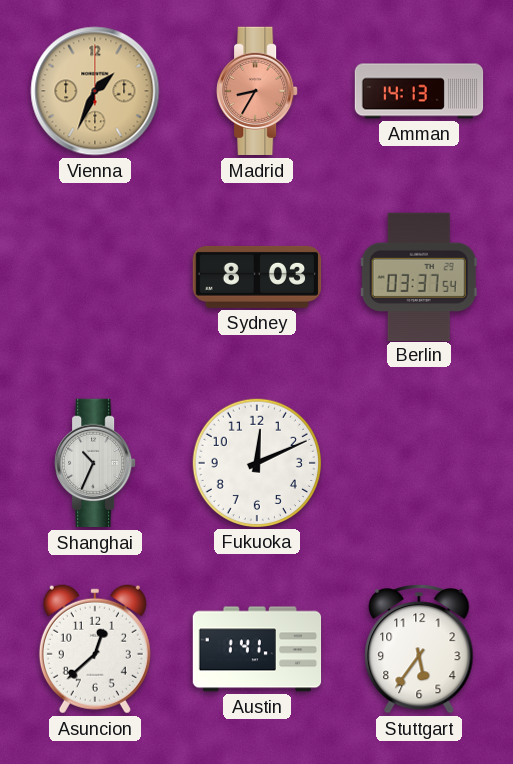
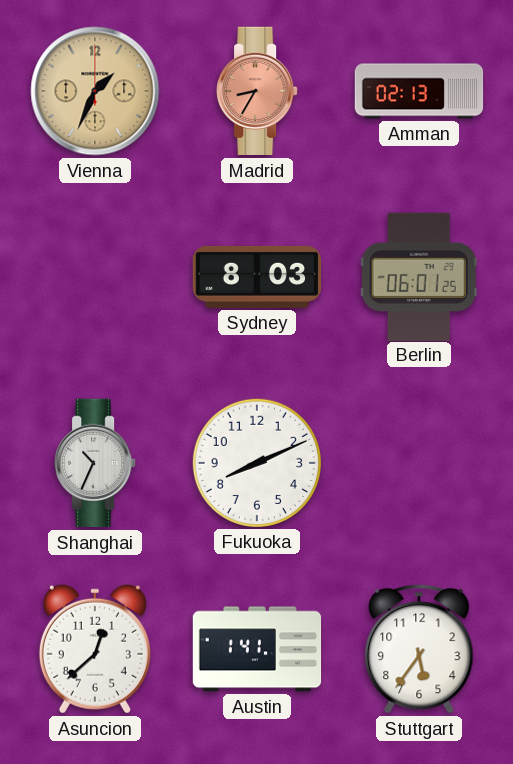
Amman: 14:13 -> 02:13 (419, 91)
Berlin: 03:37 -> 06:01 (419, 276)
Fukuoka: 12:11 -> 8:11 (256, 462)
